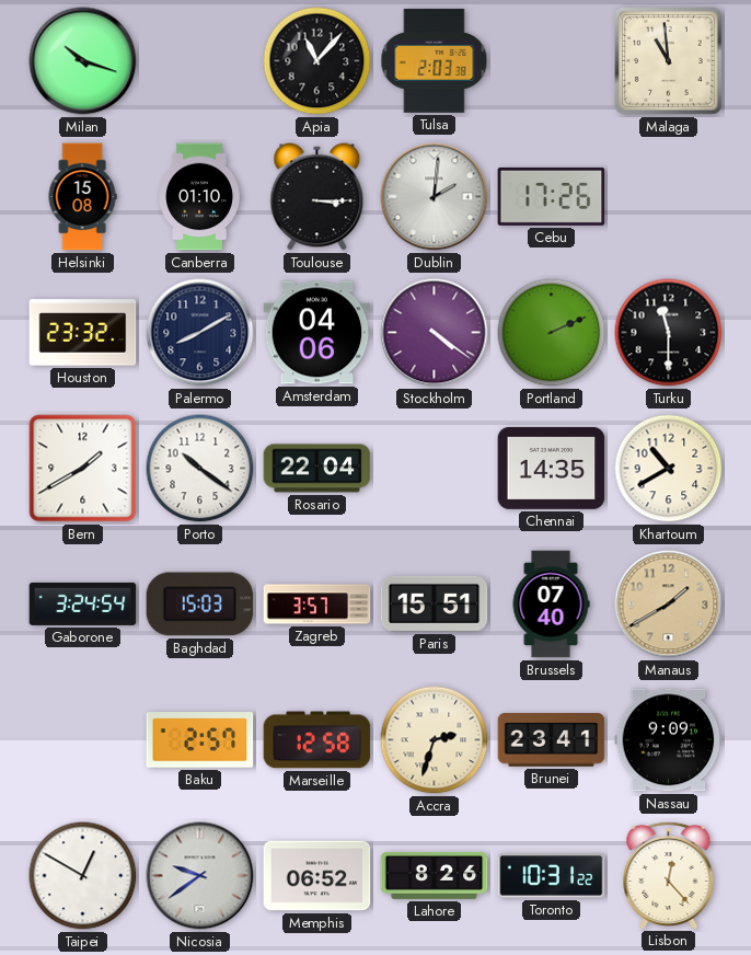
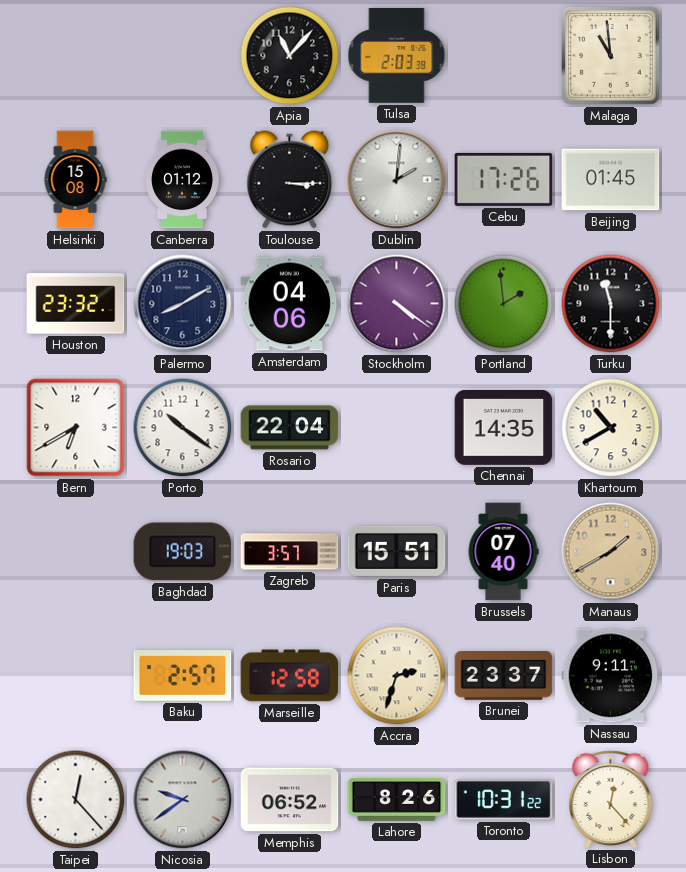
Milan: 10:18 -> none (83, 61)
Canberra: 01:10 -> 01:12 (182, 180)
Beijing: none -> 01:45 (611, 180)
Portland: 2:11 -> 1:59 (504, 304)
Bern: 1:40 -> 6:40 (76, 428)
Gaborone: 3:24 -> none (83, 603)
Baghdad: 15:03 -> 19:03 (183, 552)
Brunei: 23:41 -> 23:37 (504, 676)
Nassau: 9:09 -> 9:11 (611, 676)
Taipei: 12:50 -> 12:23 (76, 800)
